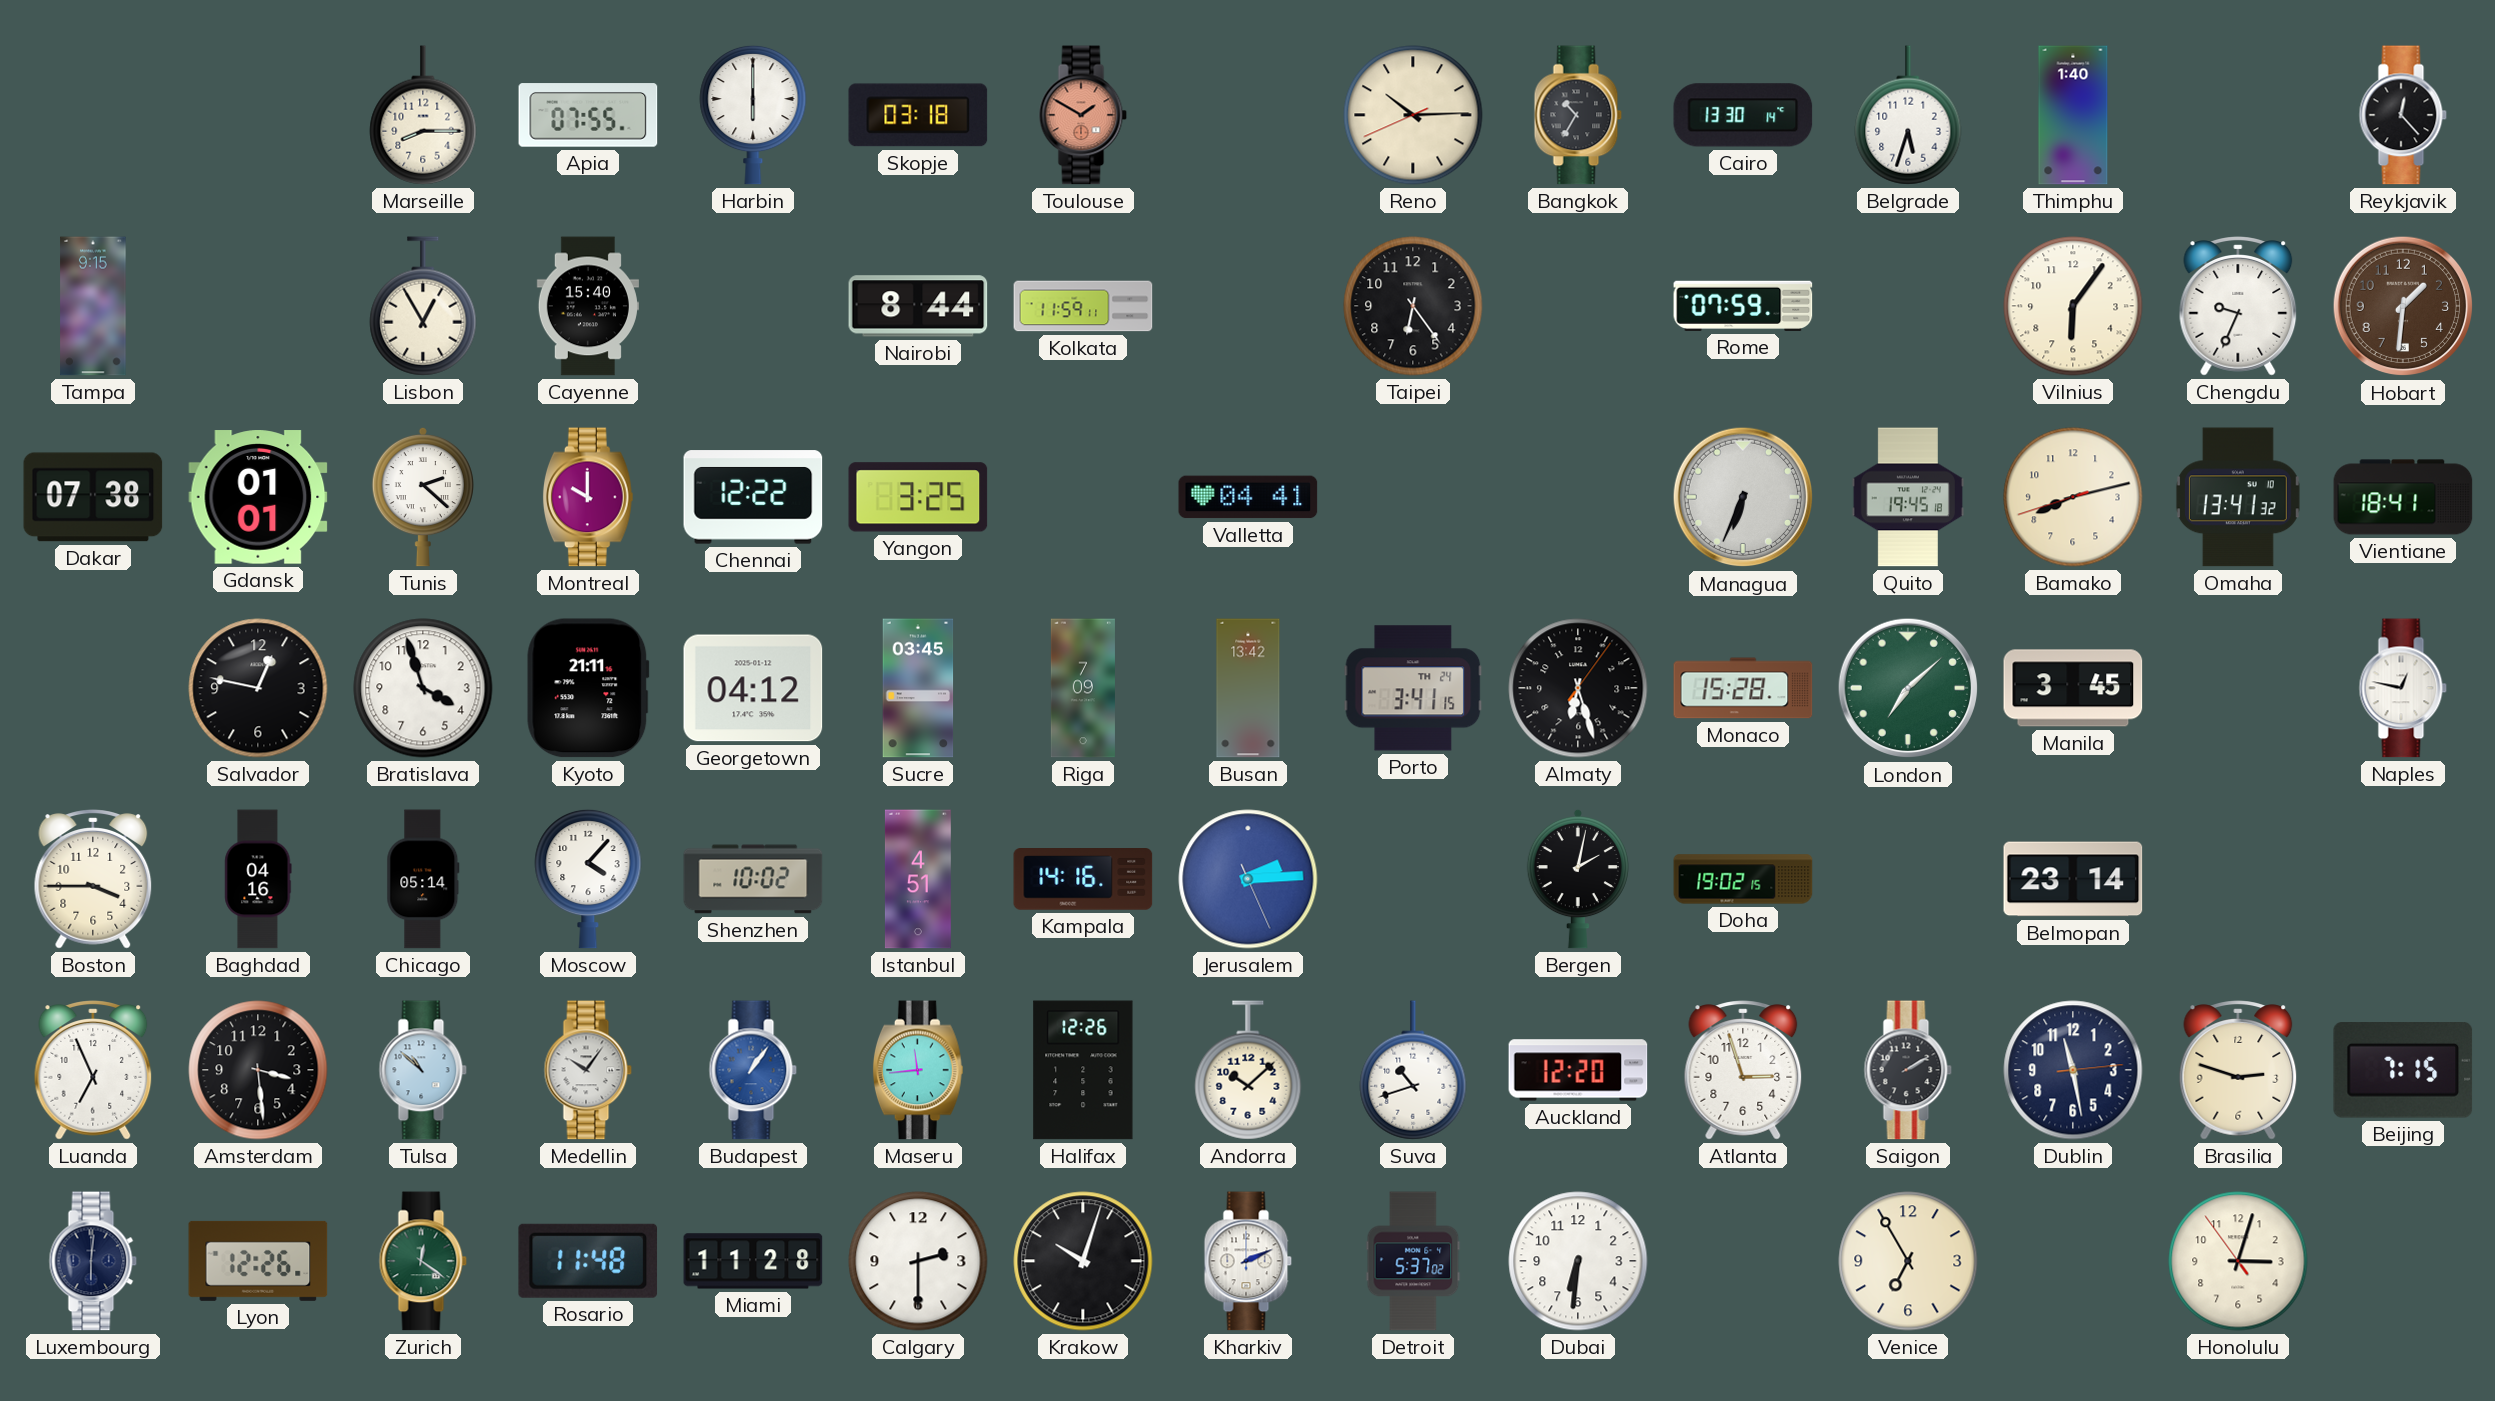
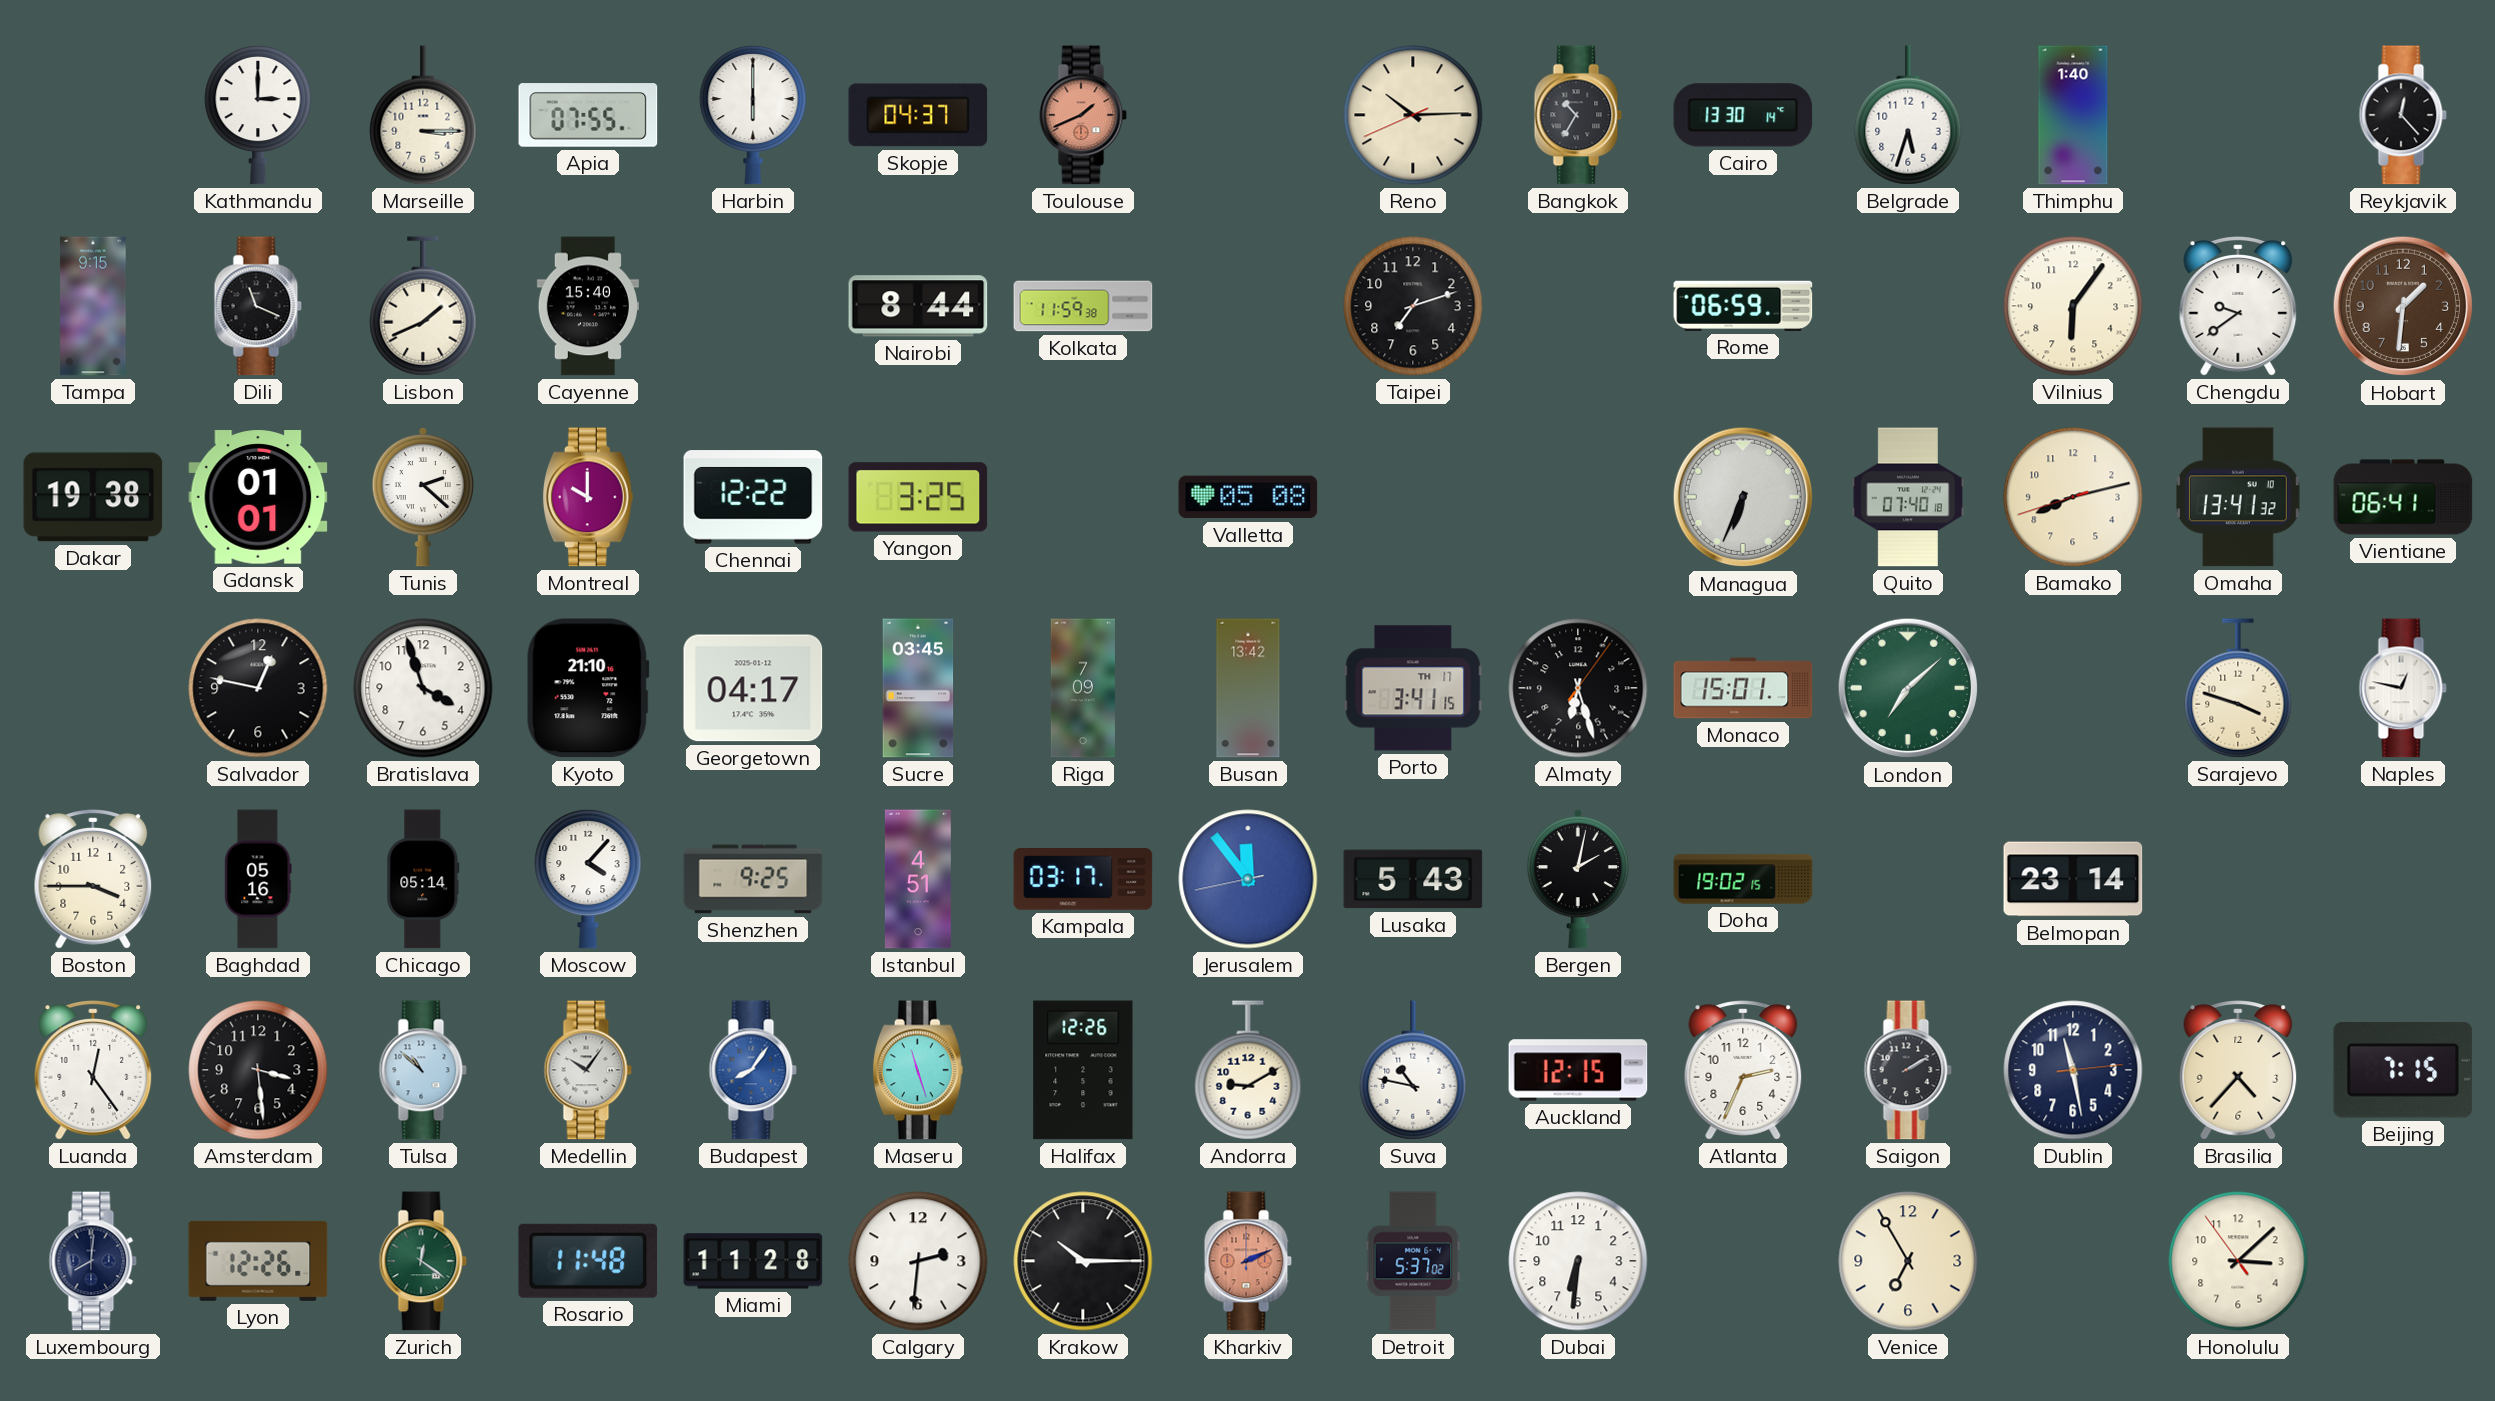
Kathmandu: none -> 3:00 (258, 115)
Marseille: 8:15 -> 3:15 (423, 115)
Skopje: 03:18 -> 04:37 (918, 115)
Toulouse: 1:50 -> 1:41 (1083, 115)
Dili: none -> 11:19 (258, 306)
Lisbon: 12:55 -> 1:41 (423, 306)
Kolkata: 11:59:11 -> 11:59:38 (1083, 306)
Taipei: 6:24 -> 7:12 (1413, 306)
Rome: 07:59 -> 06:59 (1743, 306)
Chengdu: 9:34 -> 9:39 (2238, 306)
Dakar: 07:38 -> 19:38 (93, 497)
Valletta: 04:41 -> 05:08 (1248, 497)
Quito: 19:45 -> 07:40 (1907, 497)
Vientiane: 18:41 -> 06:41 (2403, 497)
Kyoto: 21:11 -> 21:10 (588, 688)
Georgetown: 04:12 -> 04:17 (753, 688)
Porto date: TH 24 -> TH 17 (1413, 688)
Monaco: 15:28 -> 15:01 (1743, 688)
Manila: 3:45 -> none (2073, 688)
Sarajevo: none -> 3:48 (2238, 688)
Baghdad: 04:16 -> 05:16 (258, 879)
Shenzhen: 10:02 -> 9:25 (753, 879)
Kampala: 14:16 -> 03:17 (1083, 879)
Jerusalem: 2:14 -> 11:53 (1248, 879)
Lusaka: none -> 5:43 (1413, 879)
Luanda: 6:56 -> 12:24 (93, 1070)
Budapest: 1:06 -> 8:06 (753, 1070)
Maseru: 11:44 -> 11:27 (918, 1070)
Andorra: 10:08 -> 9:10 (1248, 1070)
Suva: 10:42 -> 10:47 (1413, 1070)
Auckland: 12:20 -> 12:15 (1578, 1070)
Atlanta: 2:57 -> 2:34 (1743, 1070)
Brasilia: 2:48 -> 4:37 (2238, 1070)
Luxembourg: 6:01 -> 8:01 (93, 1261)
Calgary: 2:30 -> 2:31 (918, 1261)
Krakow: 10:03 -> 10:15 (1083, 1261)
Kharkiv dial: white -> salmon (1248, 1261)
Honolulu: 3:02 -> 3:07 (2238, 1261)
